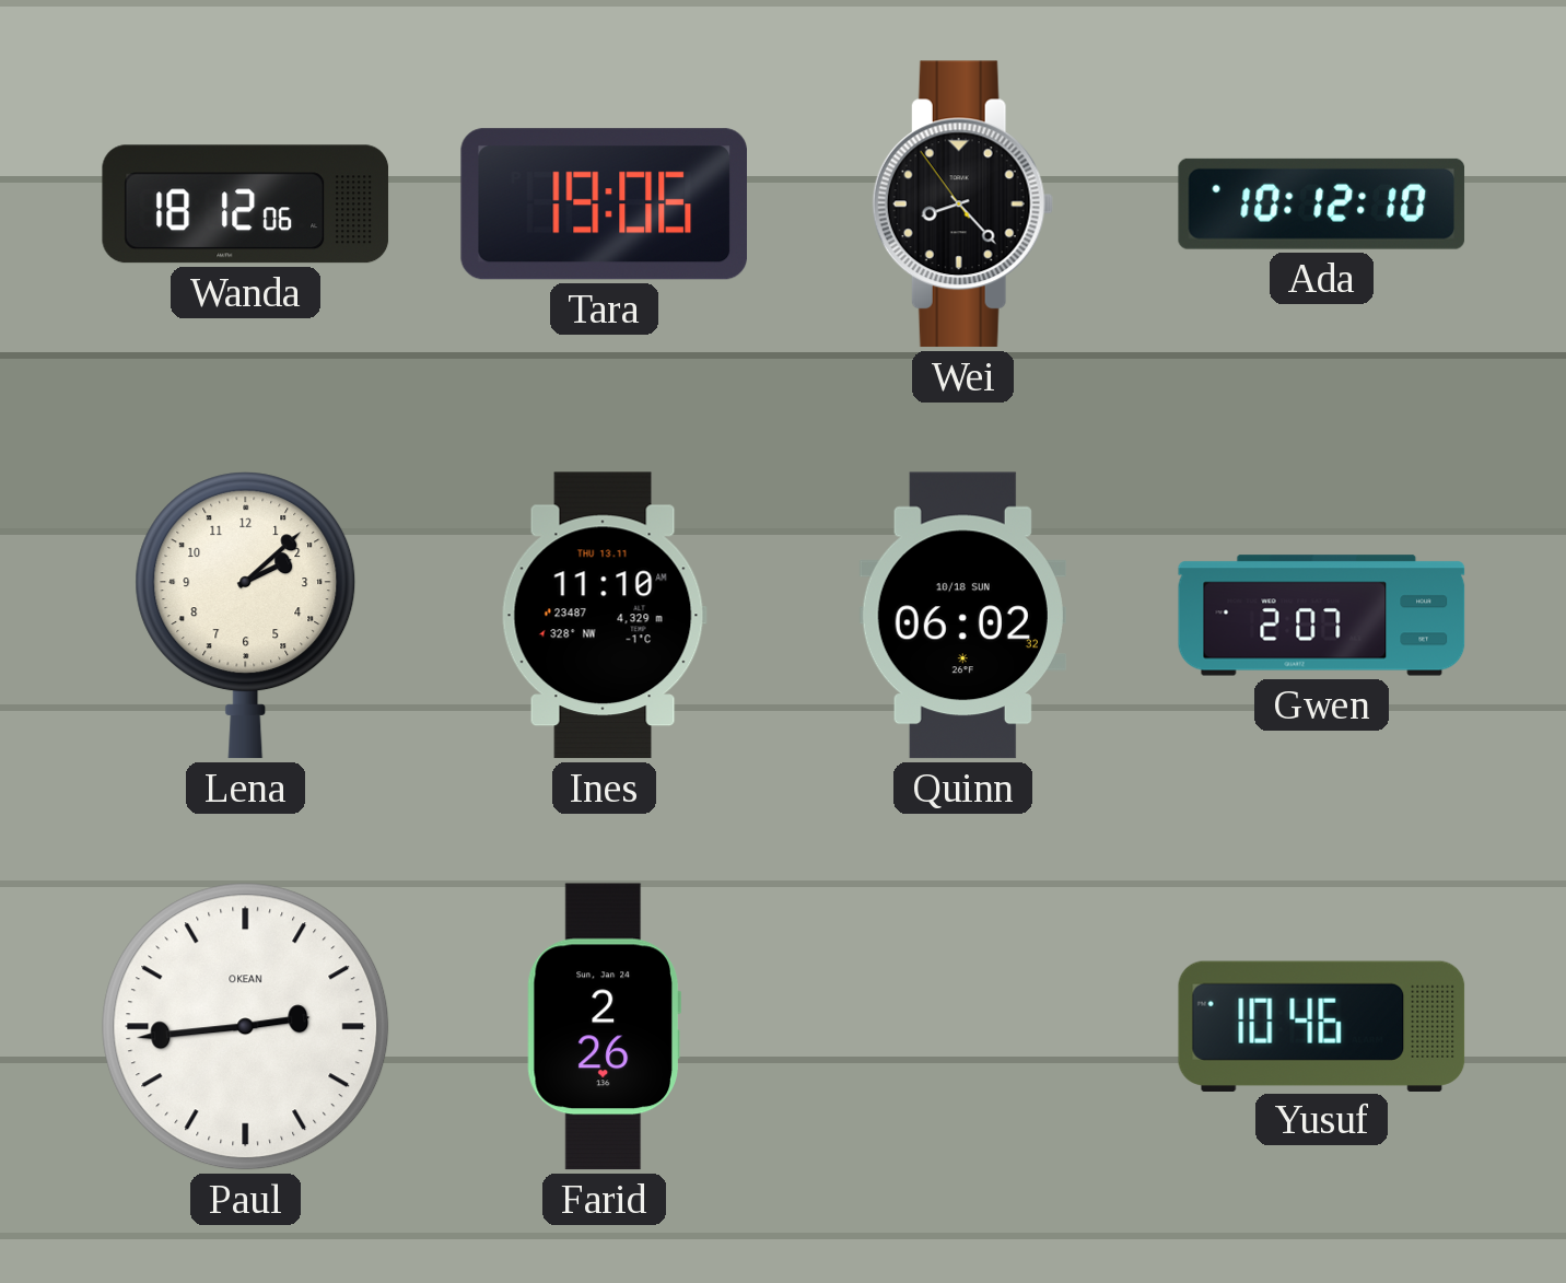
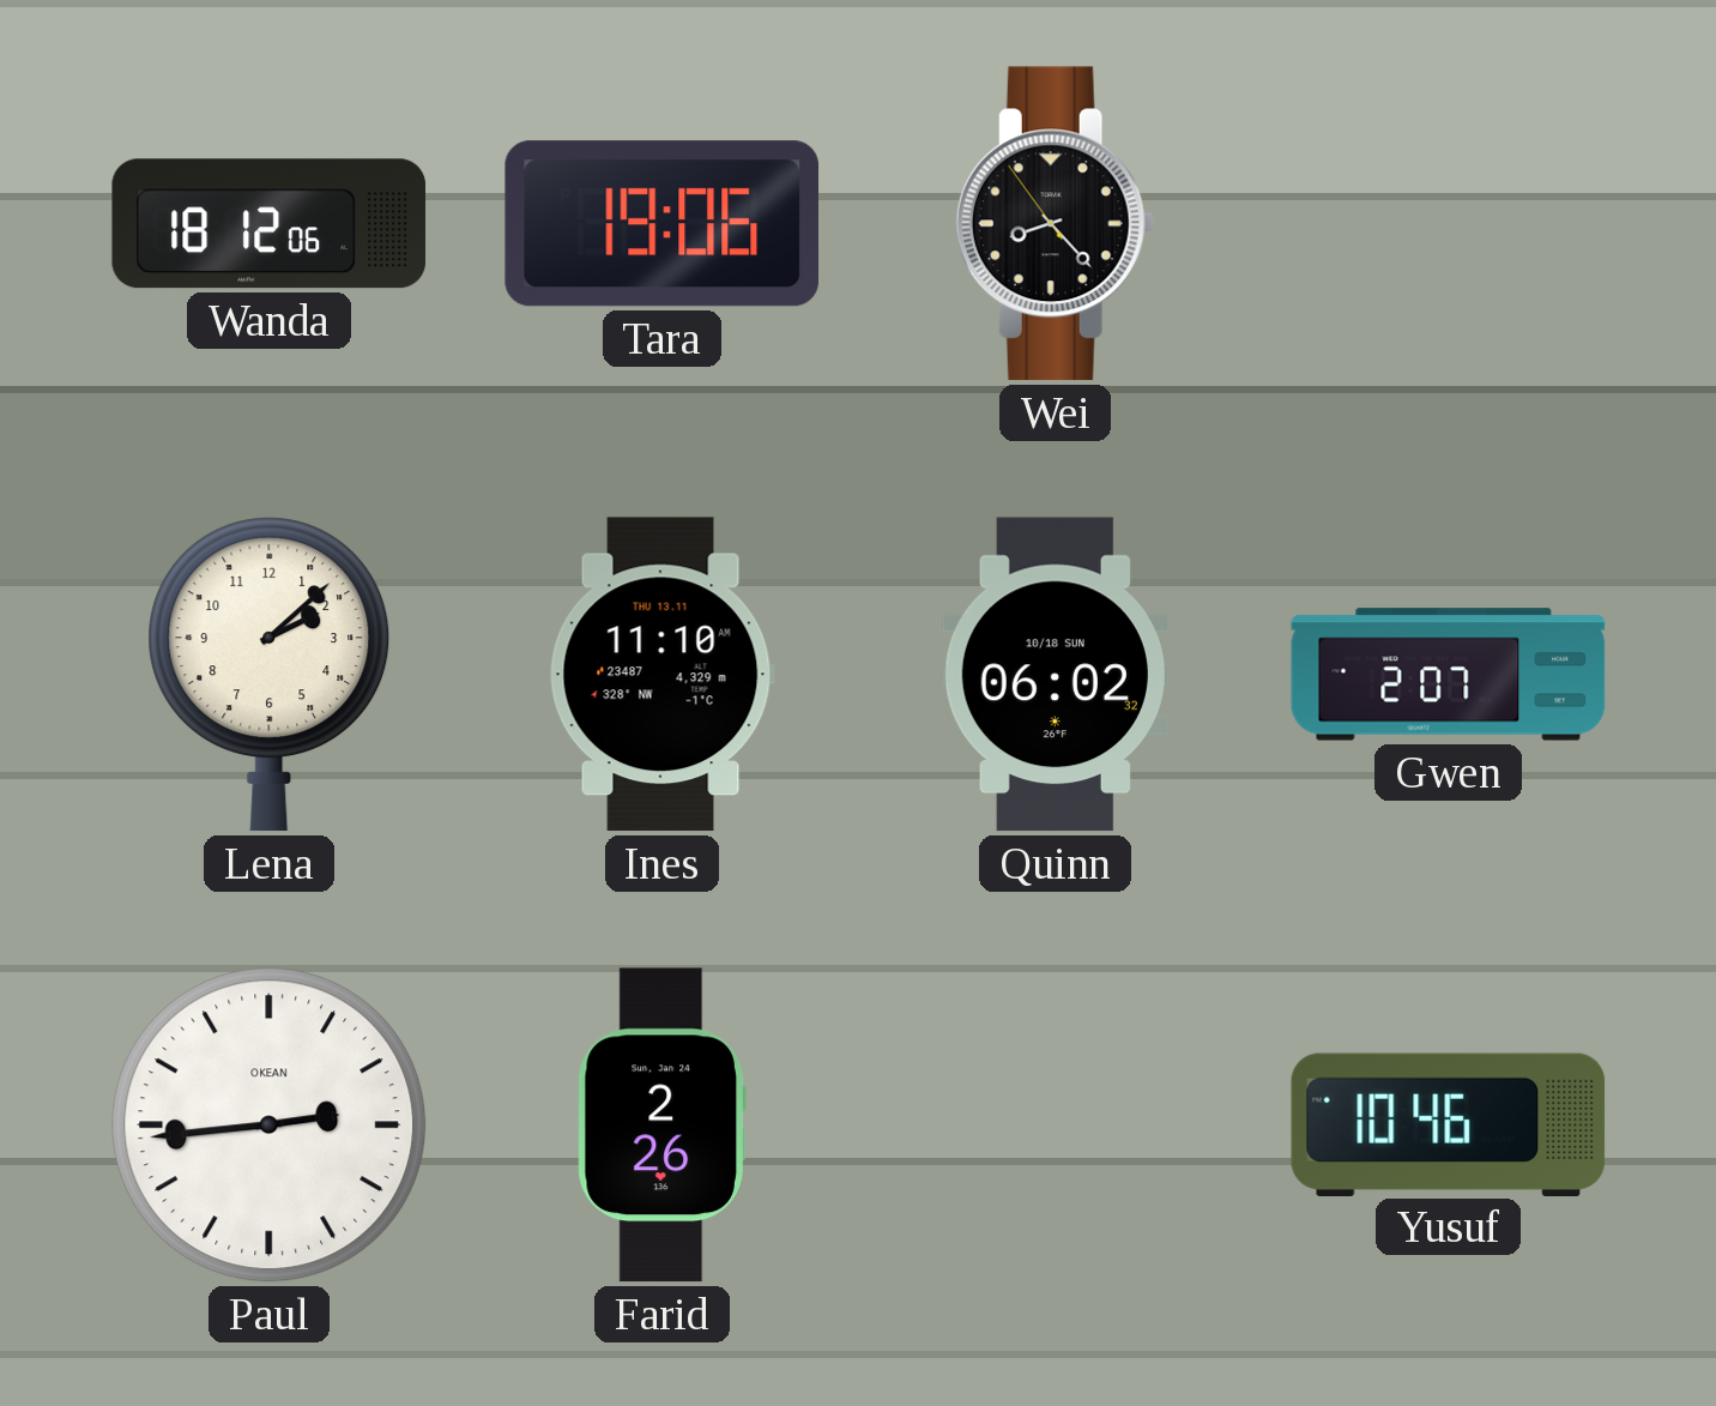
Ada: 10:12 -> none (1321, 203)
